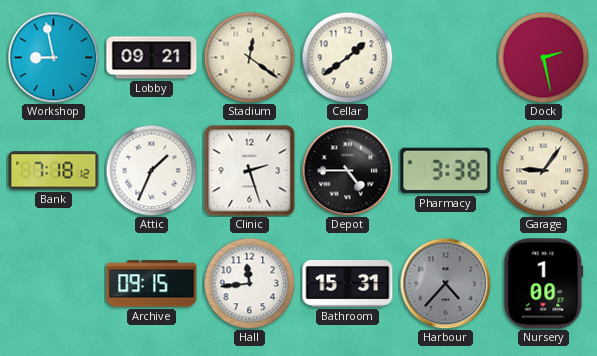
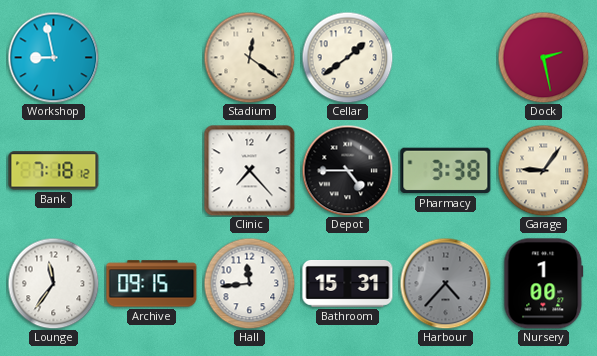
Lobby: 09:21 -> none (152, 58)
Attic: 1:34 -> none (151, 170)
Clinic: 2:27 -> 7:23 (250, 171)
Lounge: none -> 11:36 (53, 283)
